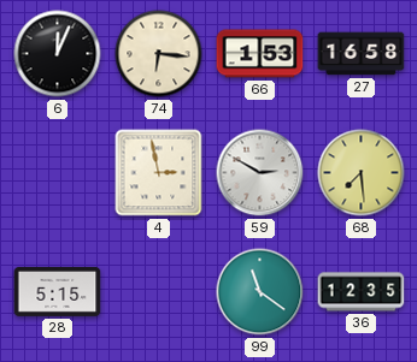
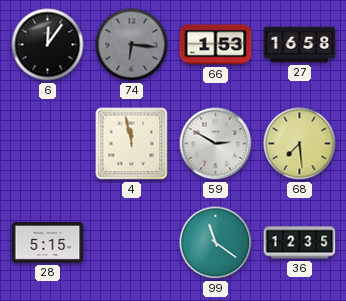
6: 12:04 -> 12:06 (48, 45)
74 dial: cream -> grey (132, 45)
4: 2:58 -> 11:58 (132, 144)
